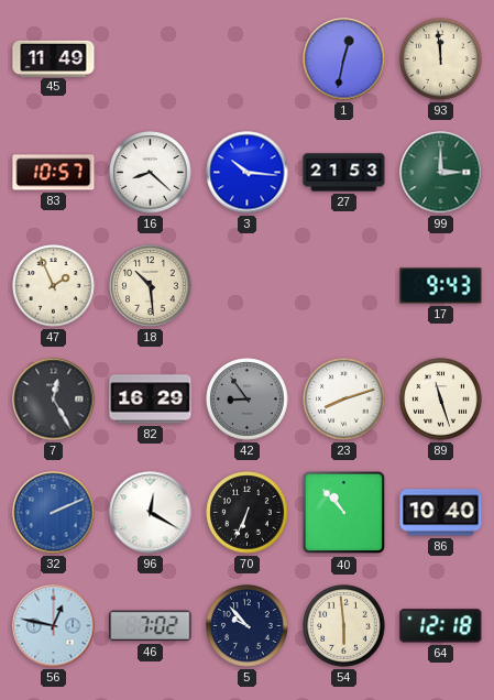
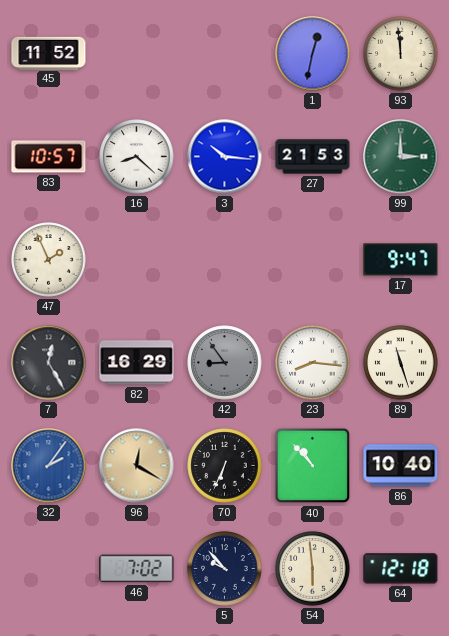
45: 11:49 -> 11:52 (49, 53)
18: 10:29 -> none (151, 286)
17: 9:43 -> 9:47 (401, 260)
23: 8:12 -> 8:16 (313, 363)
32: 2:11 -> 2:06 (49, 466)
96 dial: white -> champagne (137, 466)
56: 12:47 -> none (54, 626)
